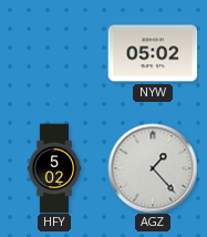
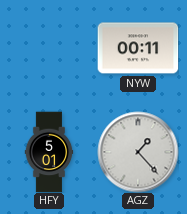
NYW: 05:02 -> 00:11 (138, 48)
HFY: 5:02 -> 5:01 (49, 152)
